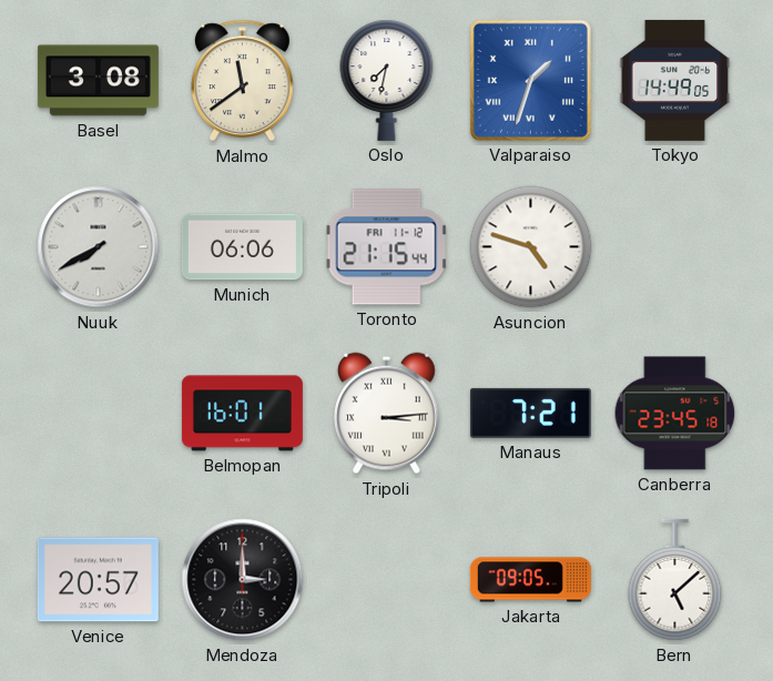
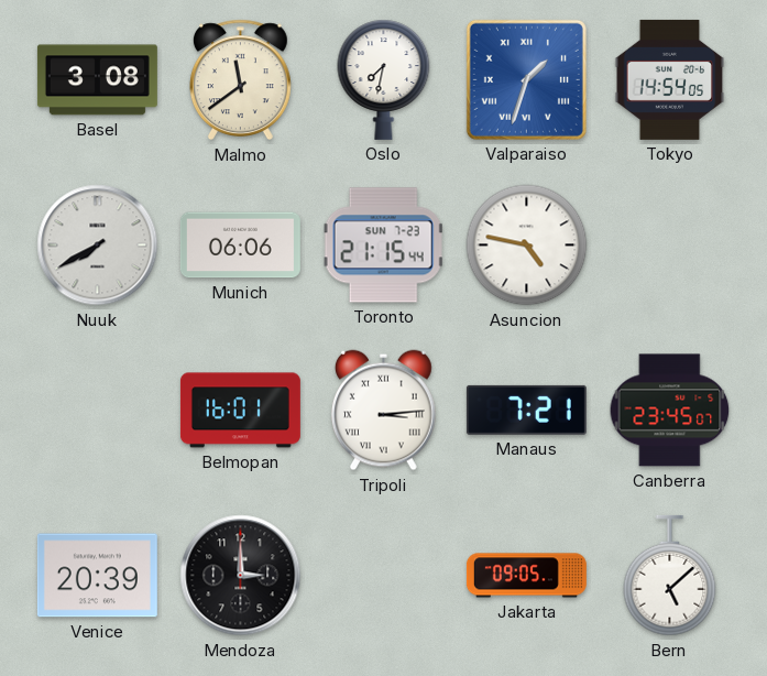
Tokyo: 14:49 -> 14:54 (670, 79)
Toronto date: FRI 11-12 -> SUN 7-23 (384, 246)
Asuncion: 4:48 -> 4:47 (527, 246)
Canberra: 23:45:18 -> 23:45:07 (670, 411)
Venice: 20:57 -> 20:39 (97, 576)
